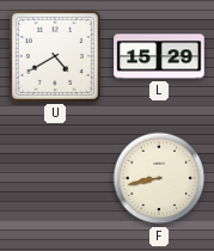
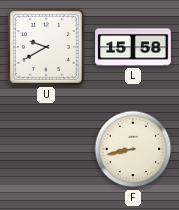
U: 4:40 -> 9:40 (46, 47)
L: 15:29 -> 15:58 (133, 47)
